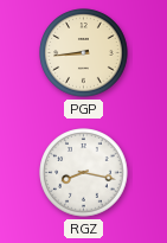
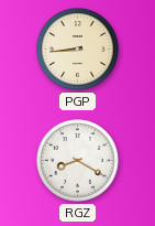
RGZ: 8:17 -> 8:20 (78, 161)
